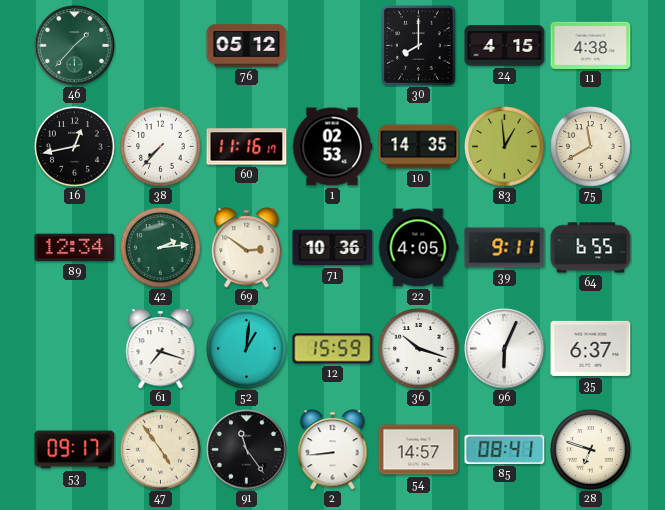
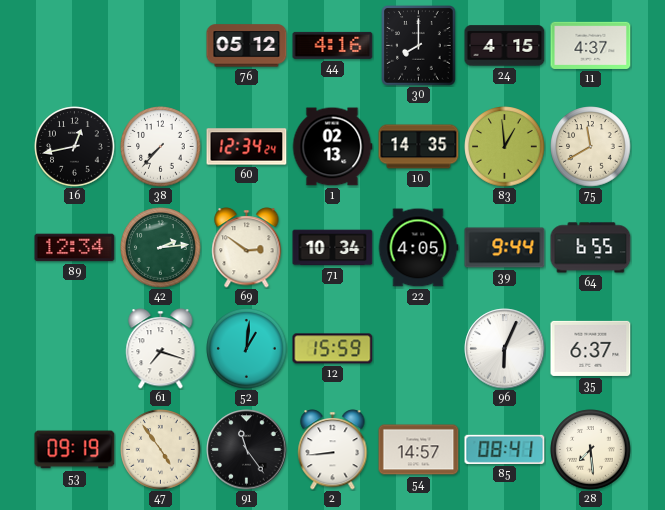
46: 1:37 -> none (75, 46)
44: none -> 4:16 (333, 45)
11: 4:38 -> 4:37 (591, 45)
60: 11:16 -> 12:34 (247, 147)
1: 02:53 -> 02:13 (332, 147)
71: 10:36 -> 10:34 (333, 248)
39: 9:11 -> 9:44 (505, 248)
36: 10:18 -> none (419, 349)
53: 09:17 -> 09:19 (75, 450)
28: 6:48 -> 7:29 (591, 450)
